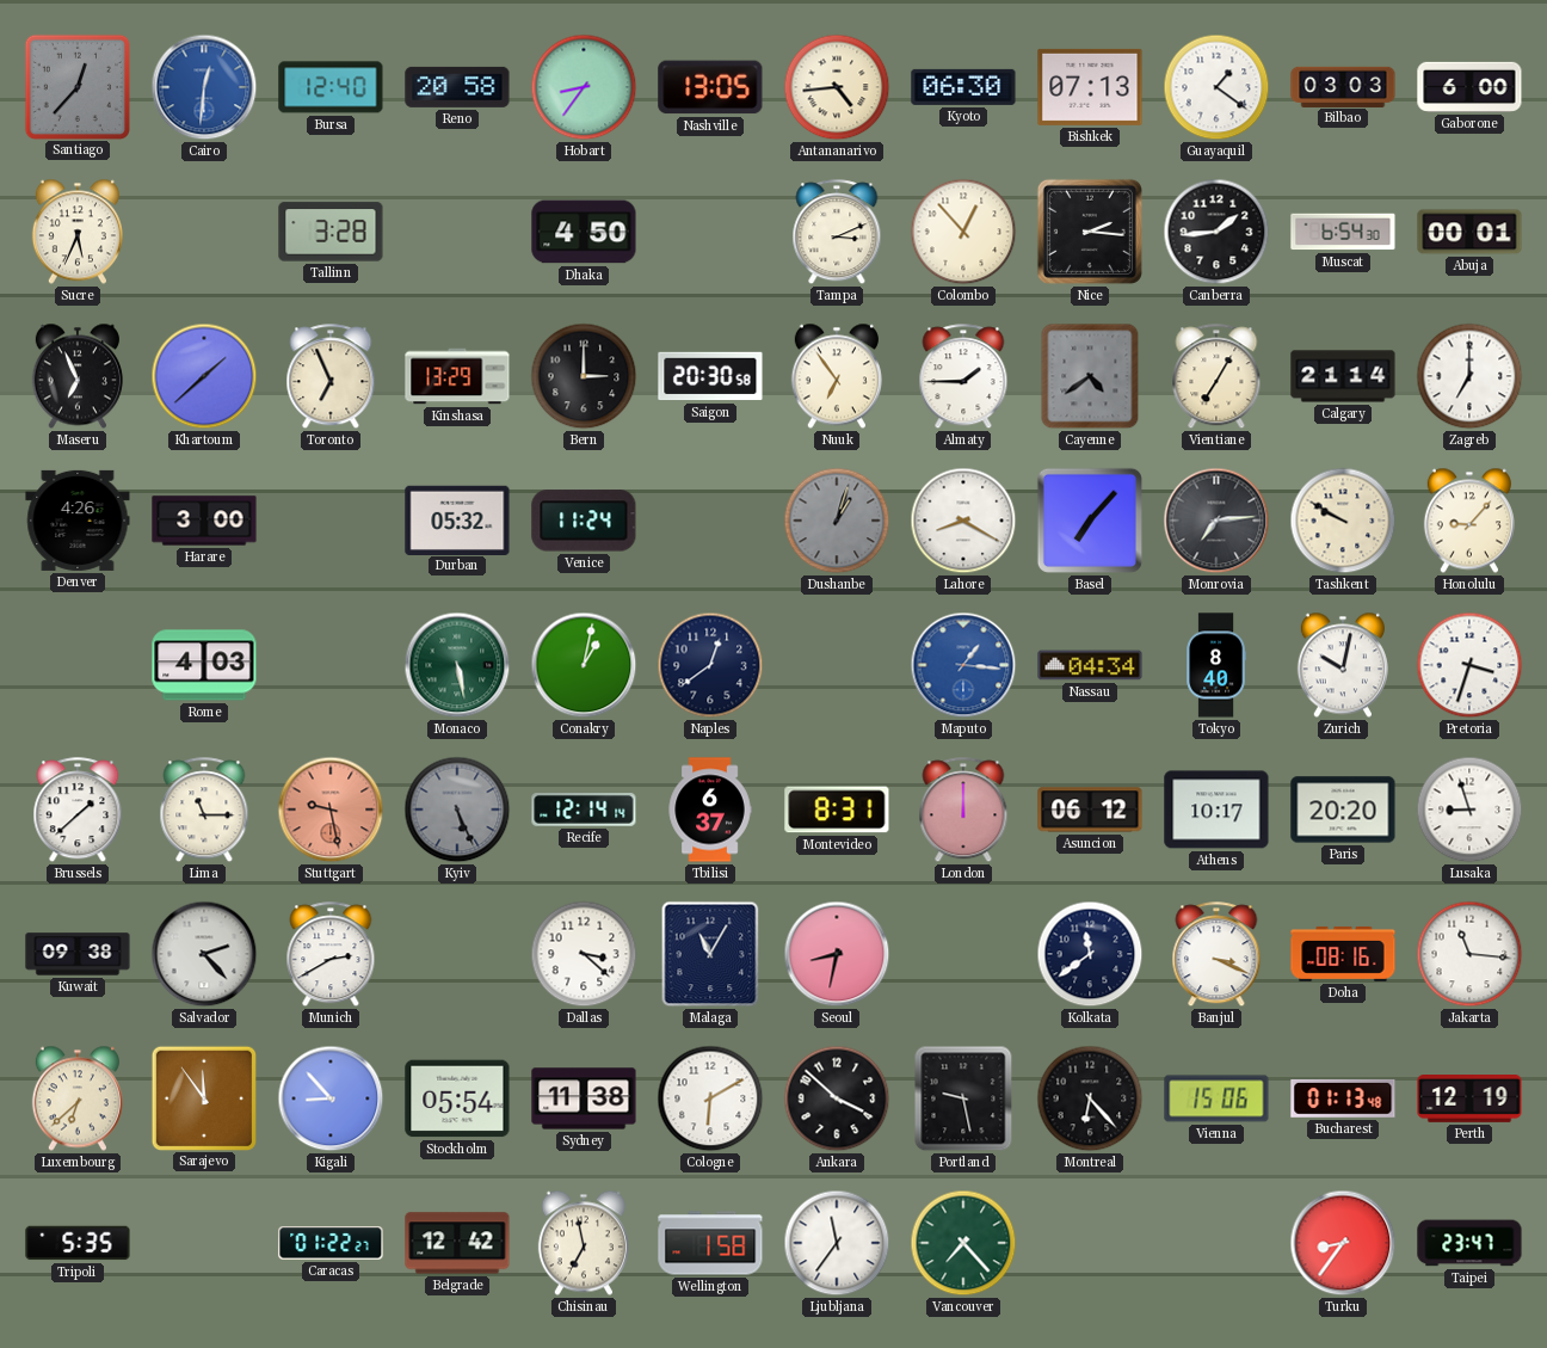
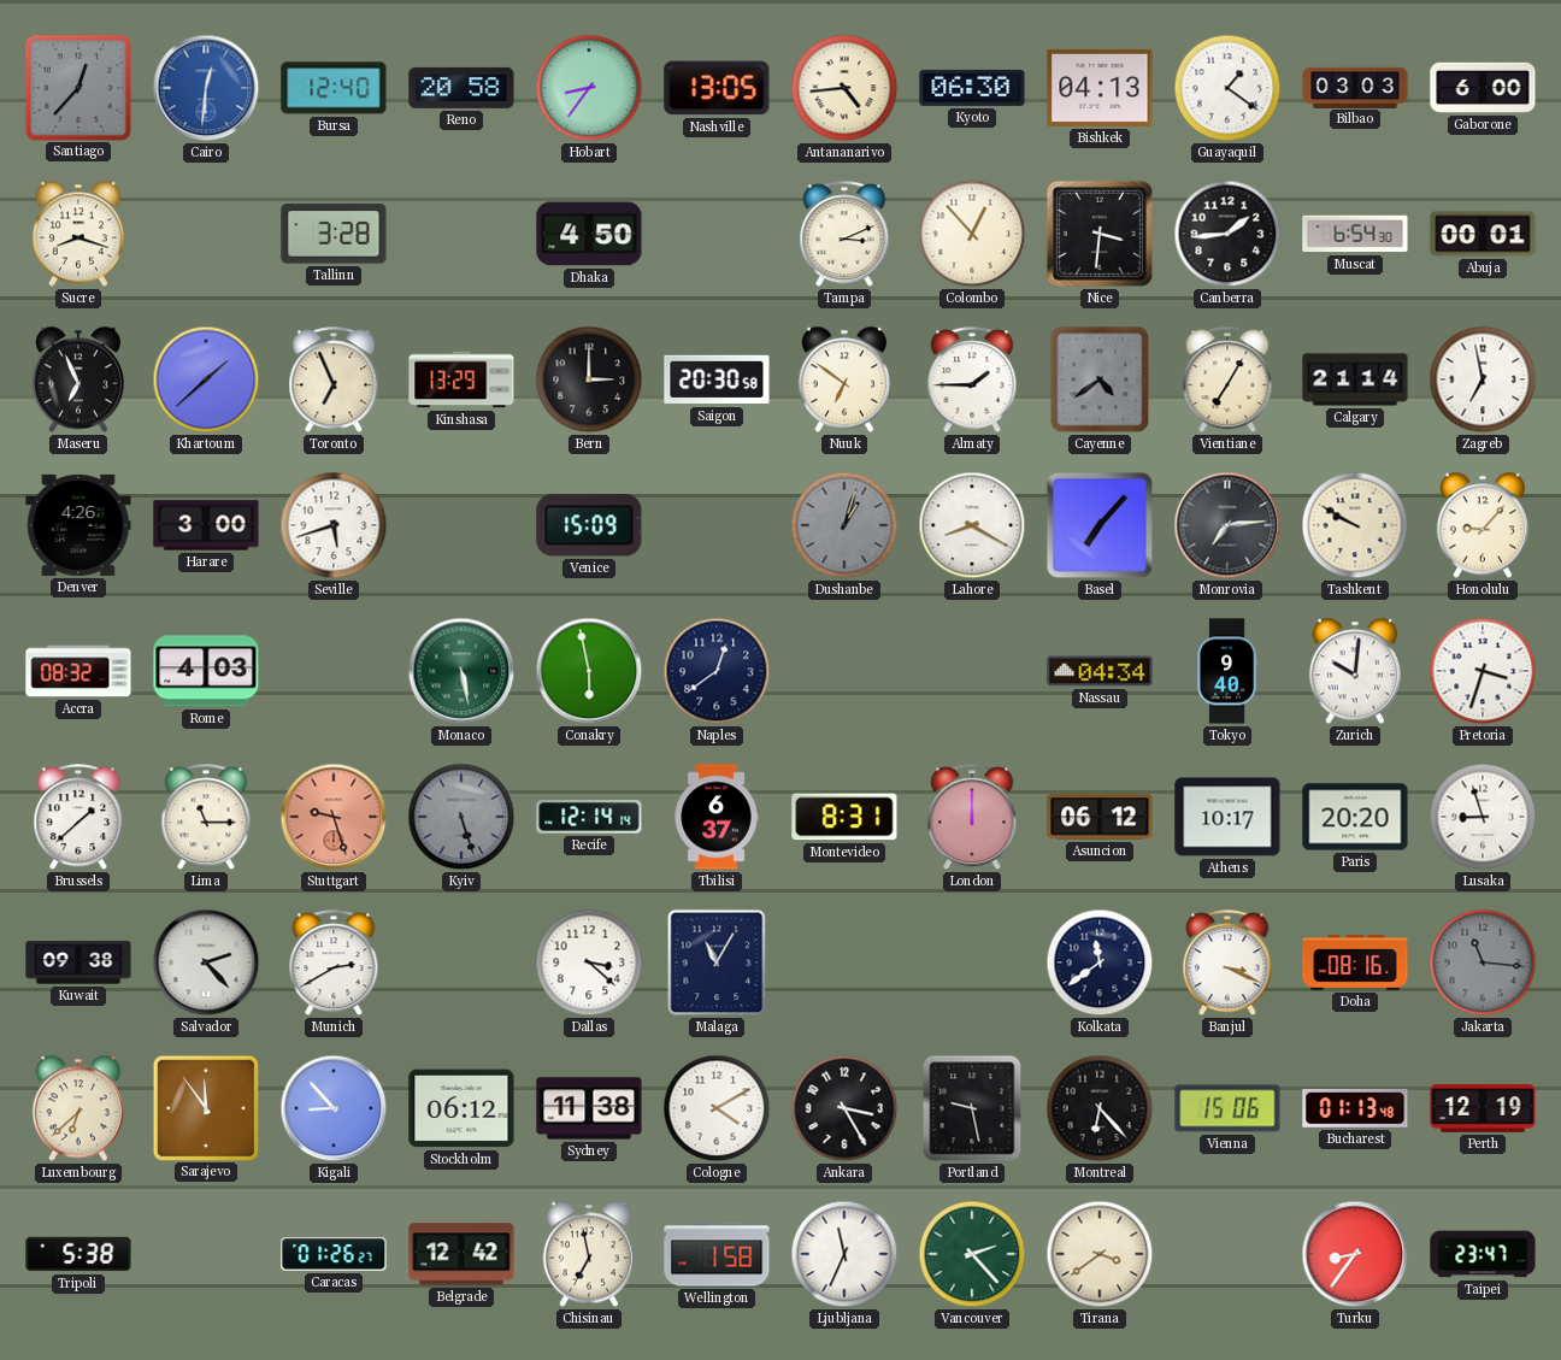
Bishkek: 07:13 -> 04:13 (1100, 88)
Sucre: 5:34 -> 8:18 (78, 234)
Nice: 2:16 -> 3:31 (1100, 234)
Nuuk: 6:54 -> 6:51 (844, 379)
Zagreb: 7:00 -> 6:58 (1483, 379)
Seville: none -> 5:42 (334, 525)
Durban: 05:32 -> none (457, 519)
Venice: 11:24 -> 15:09 (589, 525)
Accra: none -> 08:32 (78, 671)
Conakry: 1:02 -> 5:58 (589, 671)
Maputo: 1:16 -> none (963, 665)
Tokyo: 8:40 -> 9:40 (1226, 671)
Zurich: 10:02 -> 10:01 (1355, 671)
Stuttgart: 9:28 -> 9:27 (334, 817)
Kyiv: 5:26 -> 5:27 (461, 817)
Seoul: 8:32 -> none (837, 954)
Jakarta dial: white -> grey (1483, 962)
Stockholm: 05:54 -> 06:12 (461, 1108)
Cologne: 6:10 -> 4:10 (717, 1108)
Ankara: 3:52 -> 3:25 (844, 1108)
Tripoli: 5:35 -> 5:38 (78, 1254)
Caracas: 01:22 -> 01:26 (334, 1254)
Ljubljana: 11:36 -> 11:34 (844, 1254)
Vancouver: 7:23 -> 2:23 (972, 1254)
Tirana: none -> 3:39 (1100, 1254)
